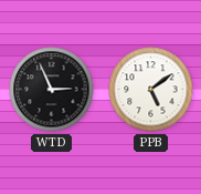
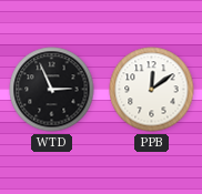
PPB: 5:09 -> 12:09 (152, 90)
